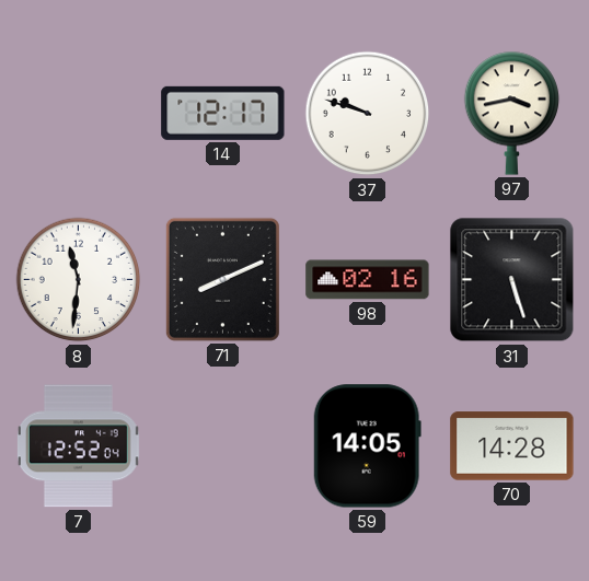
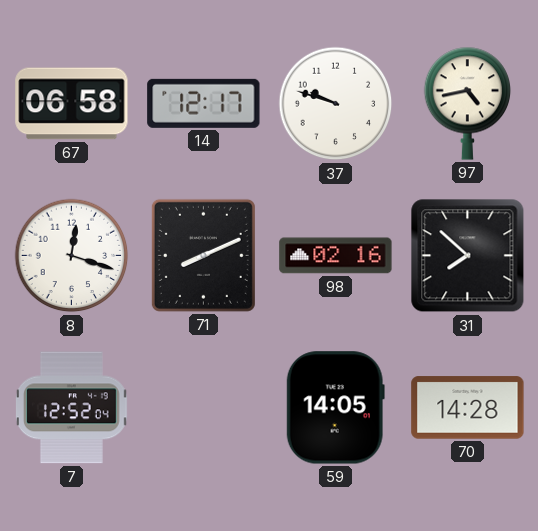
67: none -> 06:58 (72, 104)
97: 3:43 -> 4:43 (468, 103)
8: 11:31 -> 12:18 (72, 256)
31: 5:27 -> 7:52 (468, 256)
